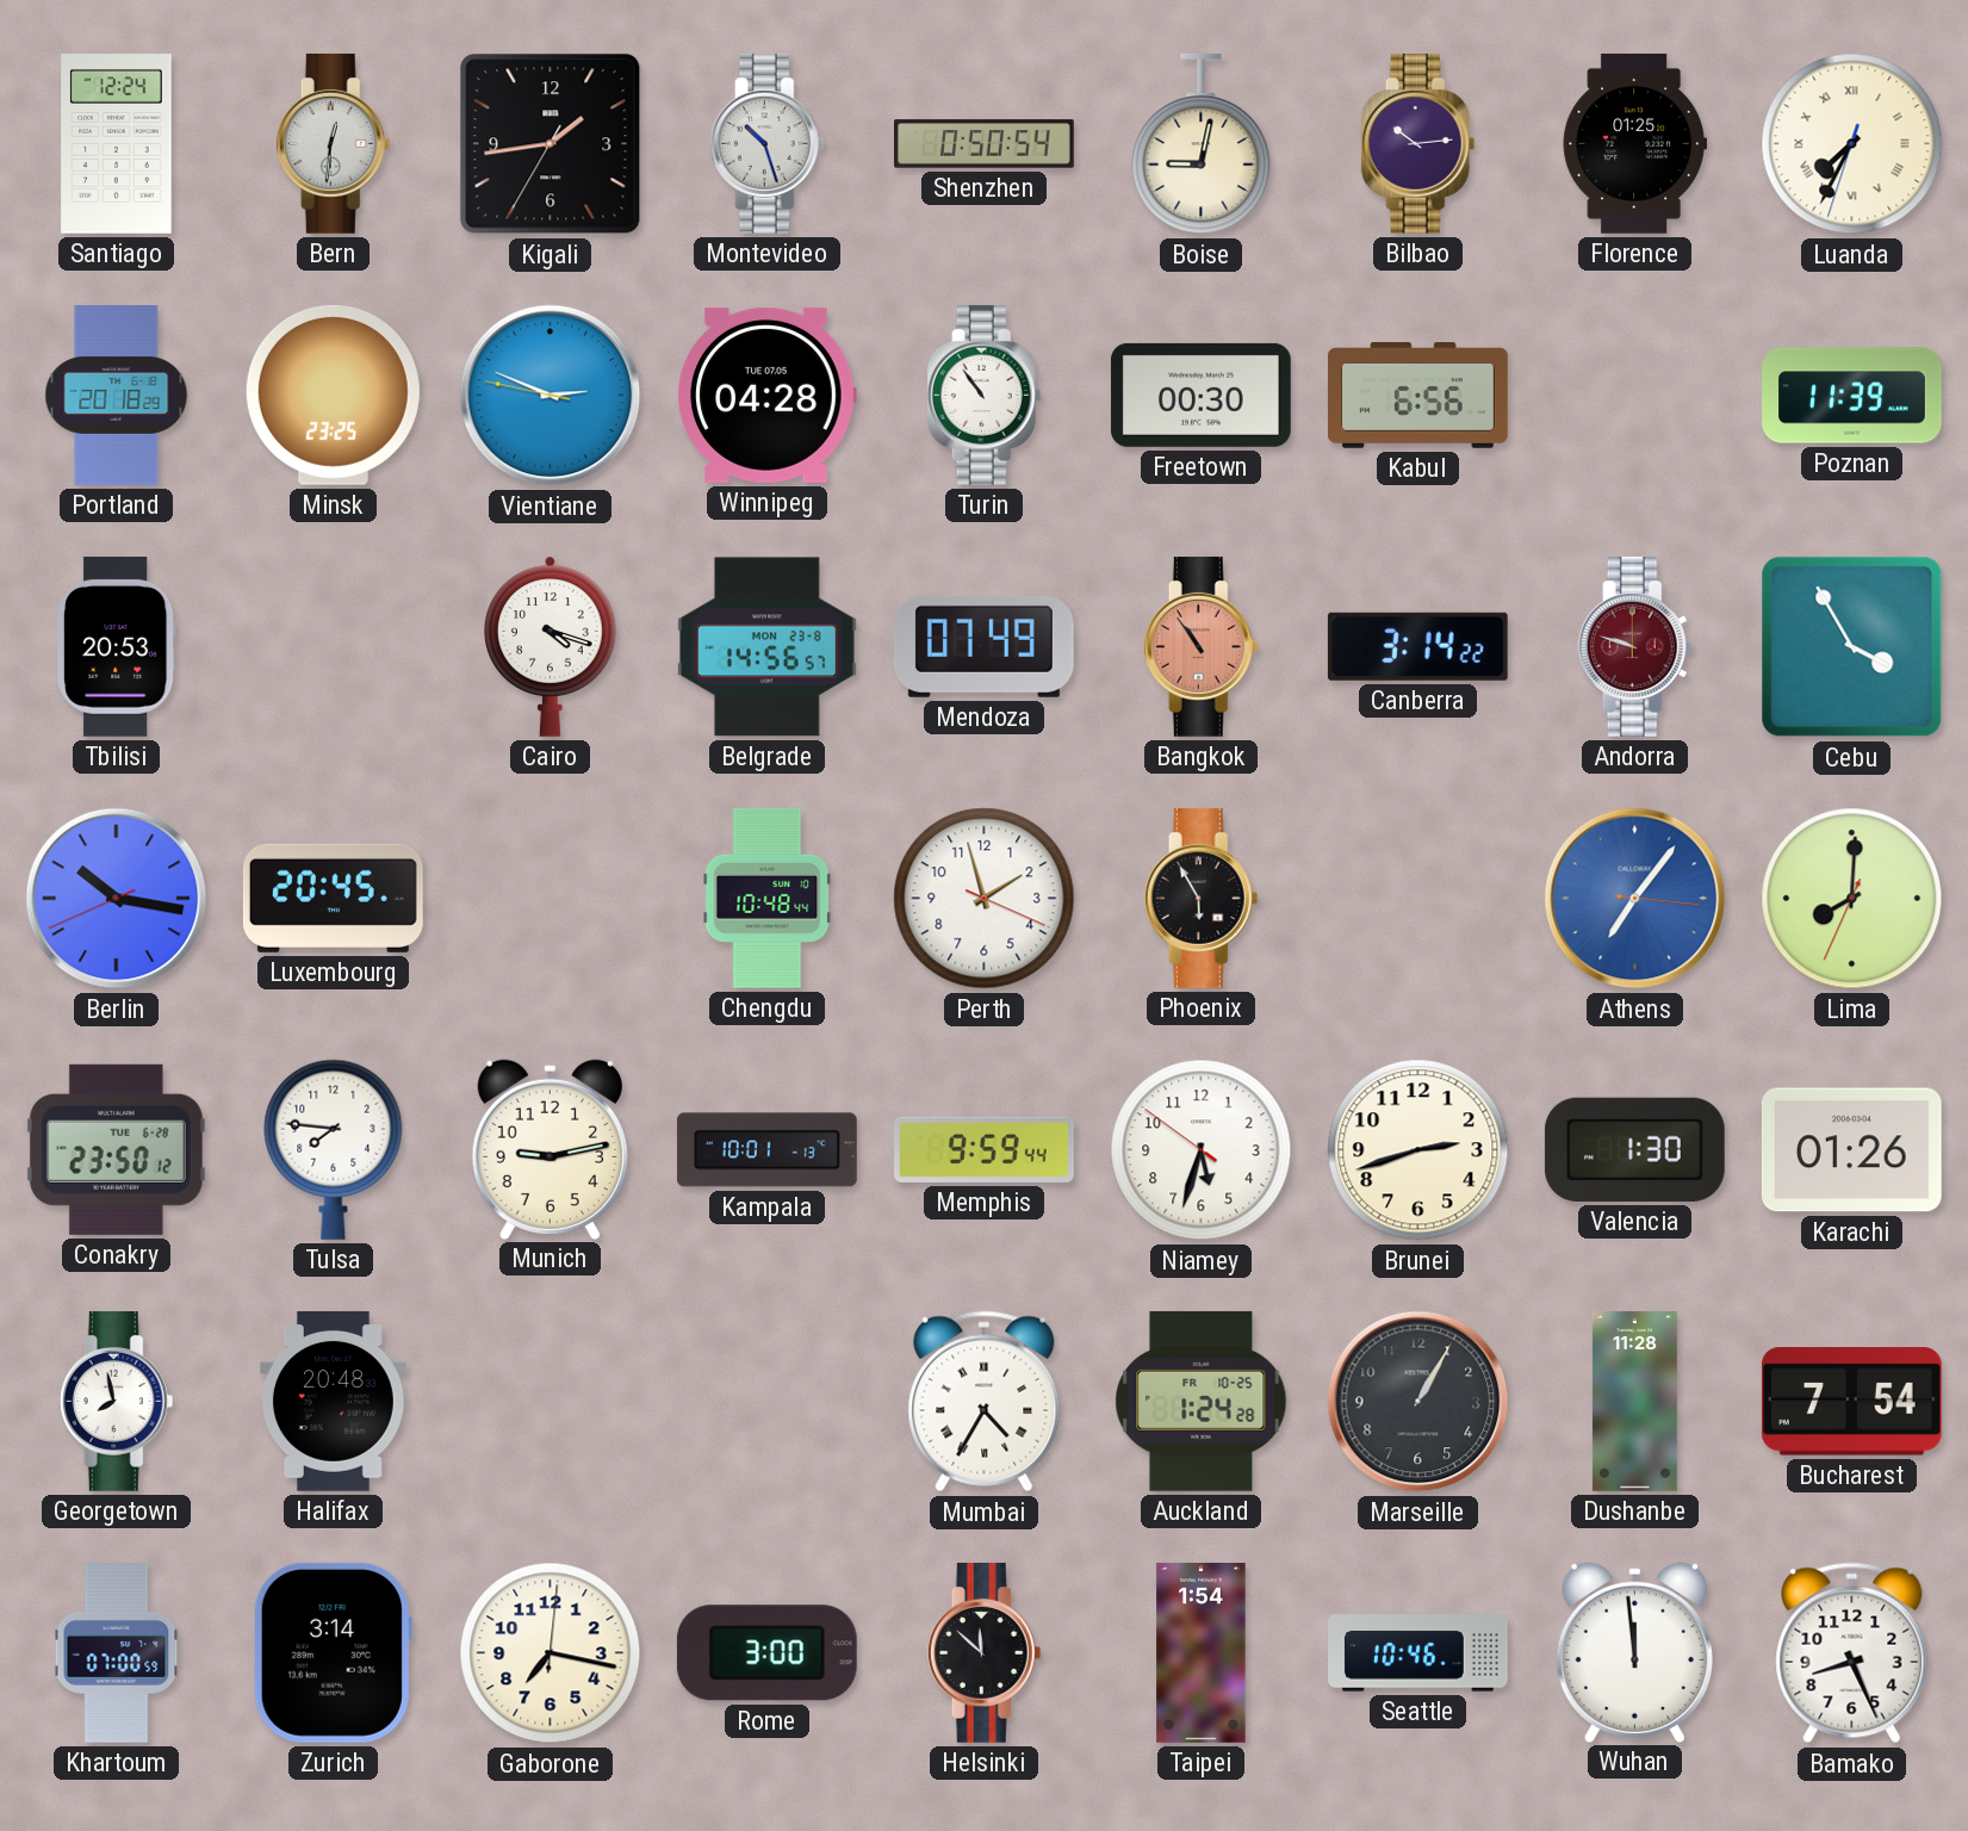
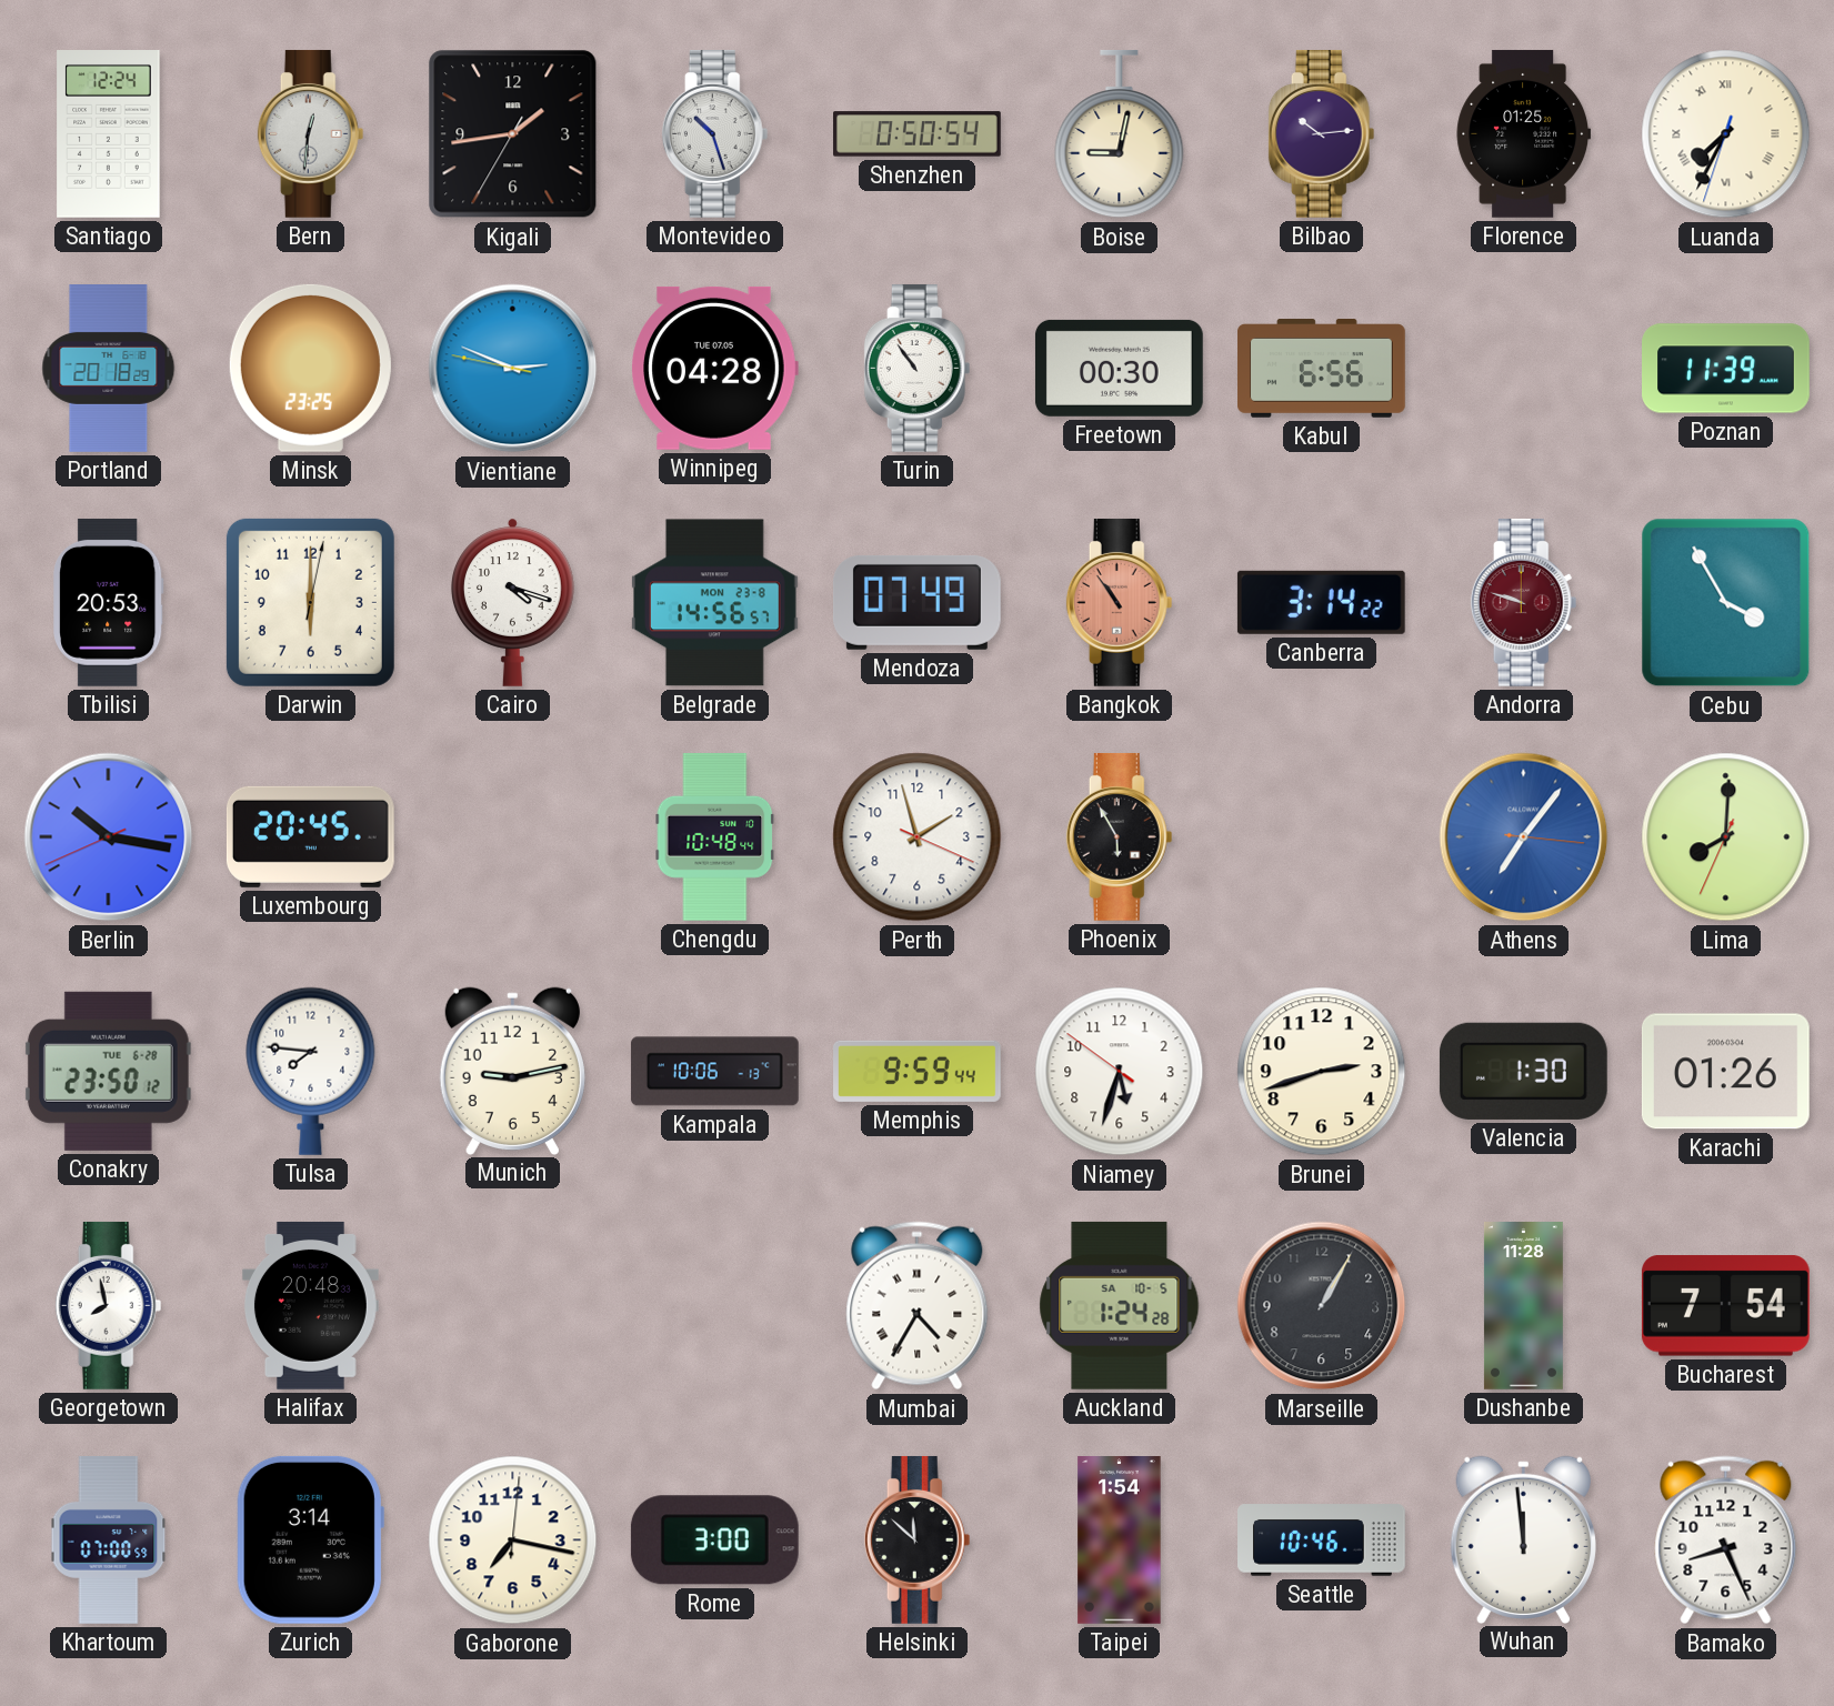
Darwin: none -> 6:00 (310, 602)
Kampala: 10:01 -> 10:06 (714, 1072)
Auckland date: FR 10-25 -> SA 10-5 (1120, 1305)
